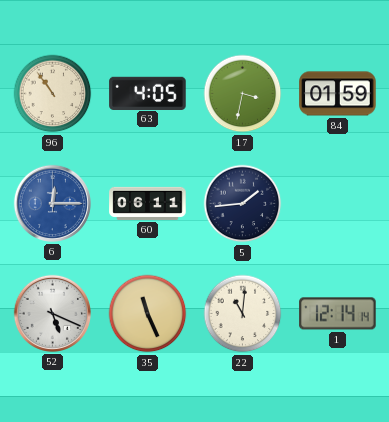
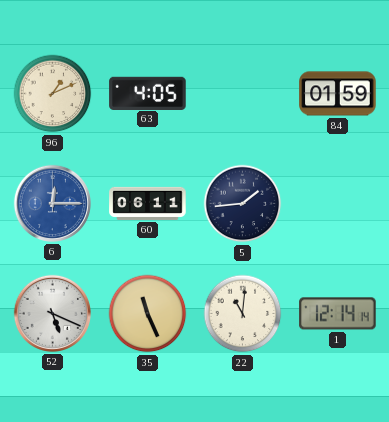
96: 10:54 -> 1:11 (53, 94)
17: 3:32 -> none (243, 94)
